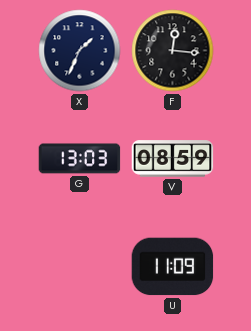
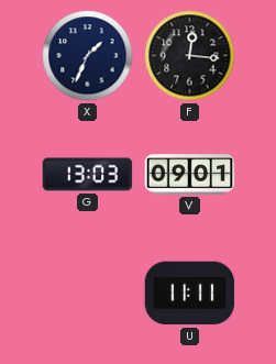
V: 08:59 -> 09:01 (190, 175)
U: 11:09 -> 11:11 (190, 294)
